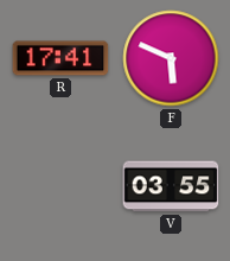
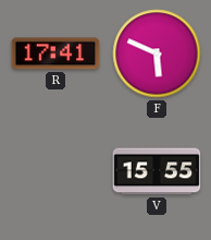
V: 03:55 -> 15:55 (157, 171)
